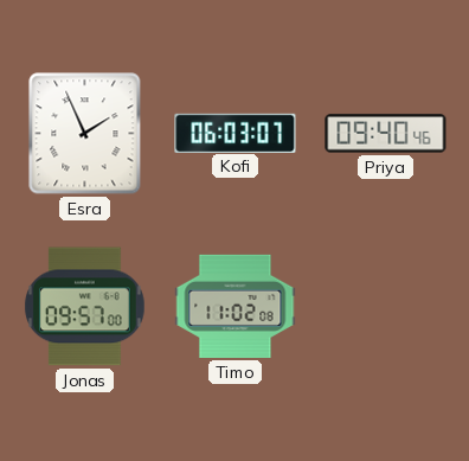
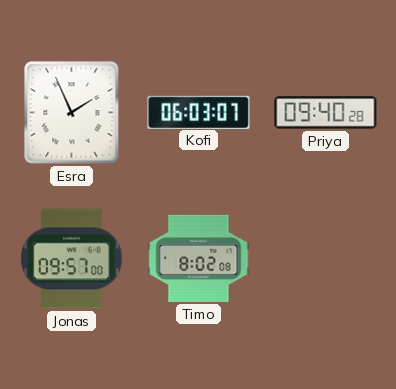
Priya: 09:40:46 -> 09:40:28 (326, 113)
Timo: 11:02 -> 8:02 (199, 258)
